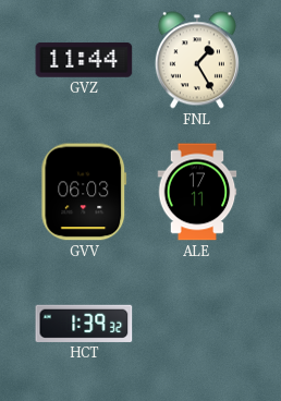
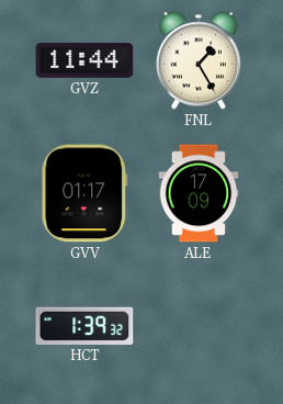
GVV: 06:03 -> 01:17 (84, 193)
ALE: 17:11 -> 17:09 (199, 193)
